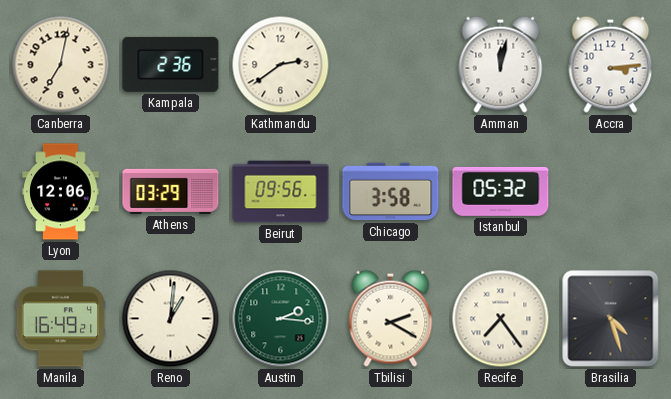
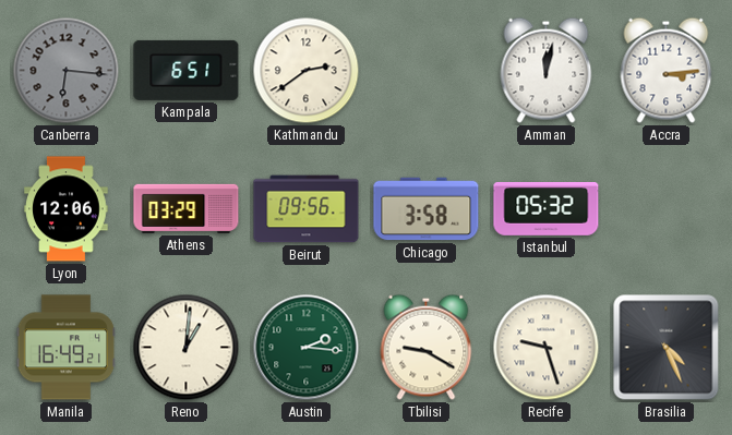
Canberra: 7:02 -> 6:16 (67, 71)
Canberra dial: cream -> grey (67, 71)
Kampala: 2:36 -> 6:51 (187, 70)
Tbilisi: 2:20 -> 9:20 (427, 347)
Recife: 7:24 -> 9:27 (547, 348)
Brasilia: 4:27 -> 4:26 (667, 348)
